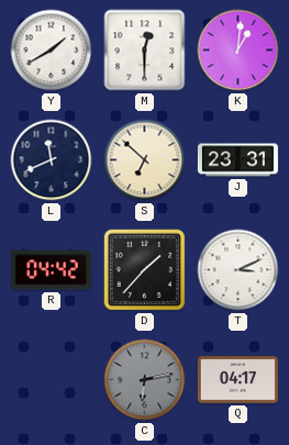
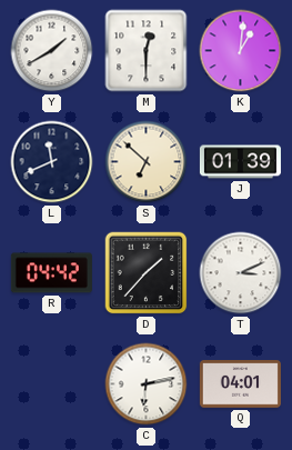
J: 23:31 -> 01:39 (240, 162)
C dial: grey -> white (147, 384)
Q: 04:17 -> 04:01 (240, 384)
